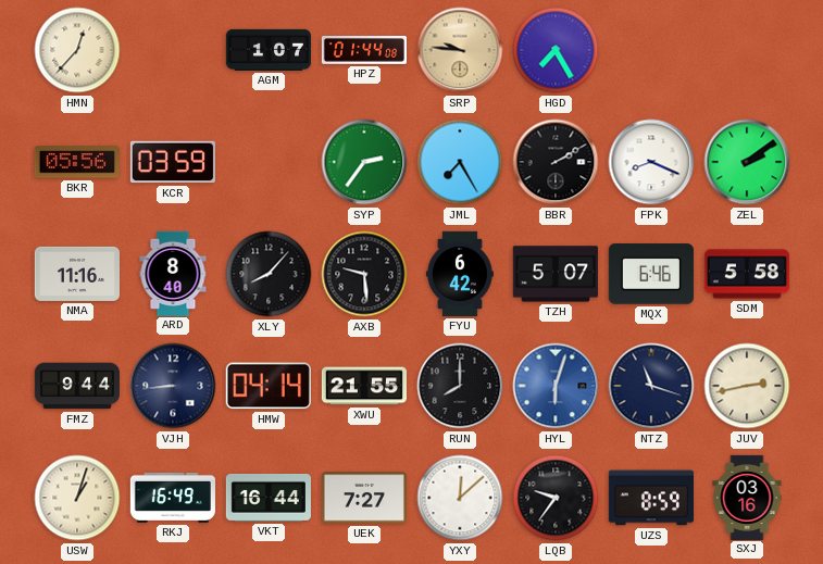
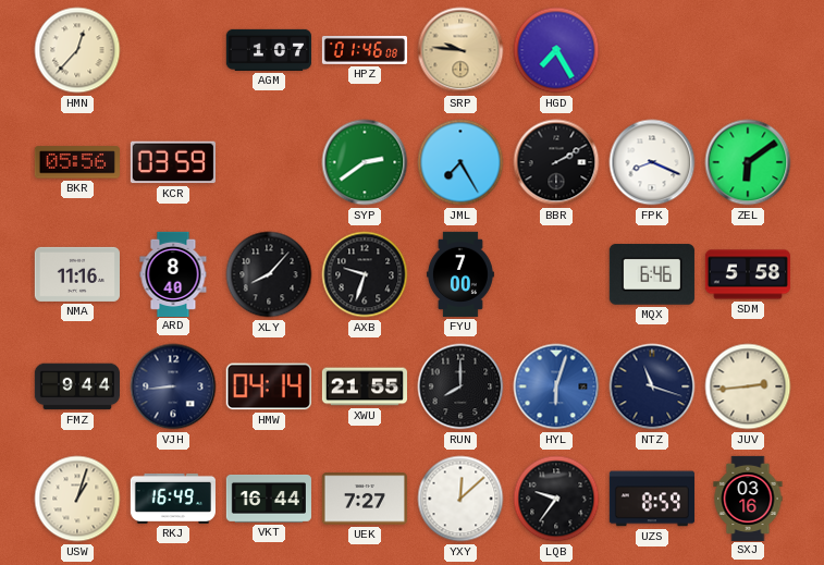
HPZ: 01:44 -> 01:46 (364, 50)
SYP: 2:36 -> 2:39 (365, 162)
ZEL: 2:09 -> 6:09 (748, 162)
AXB: 9:29 -> 9:33 (365, 274)
FYU: 6:42 -> 7:00 (460, 274)
TZH: 5:07 -> none (556, 274)
JUV: 2:43 -> 2:44 (748, 386)
